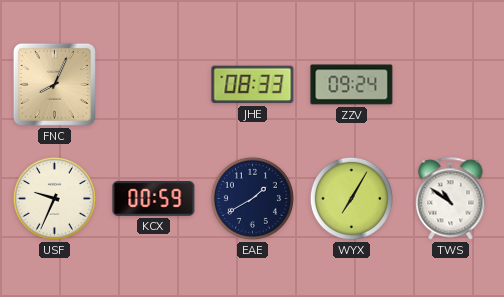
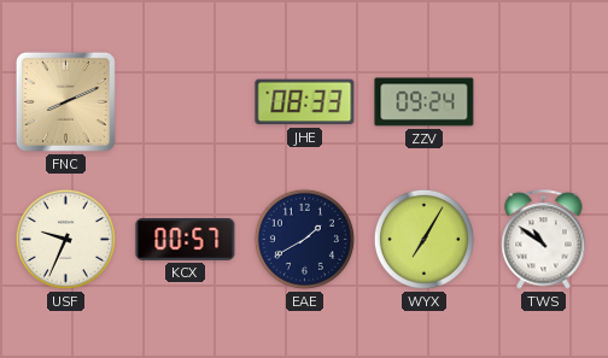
FNC: 8:04 -> 8:11 (65, 101)
KCX: 00:59 -> 00:57 (186, 240)
